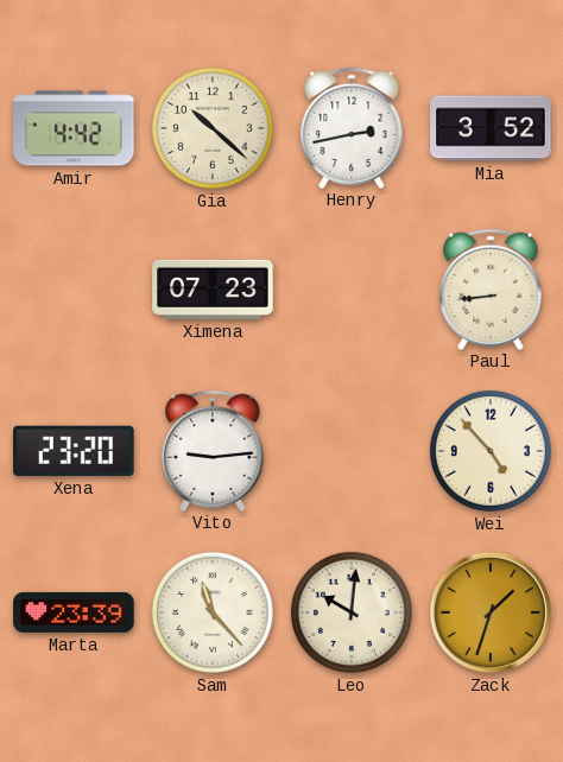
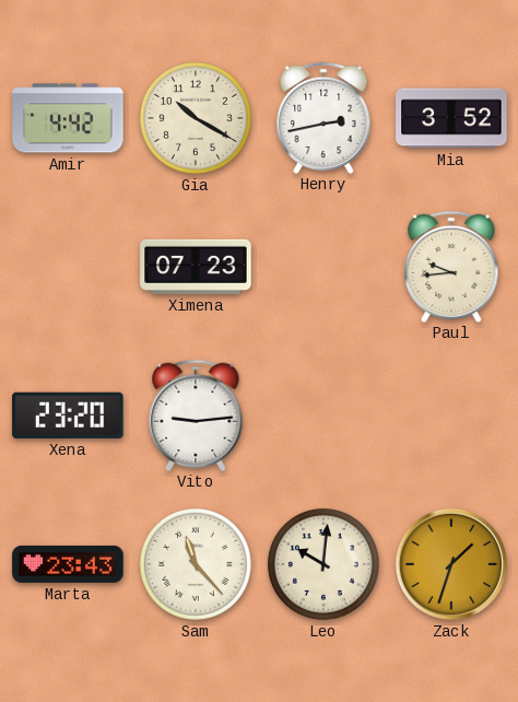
Gia: 10:22 -> 10:20 (196, 118)
Paul: 8:44 -> 9:44 (451, 266)
Wei: 4:53 -> none (491, 451)
Marta: 23:39 -> 23:43 (68, 564)
